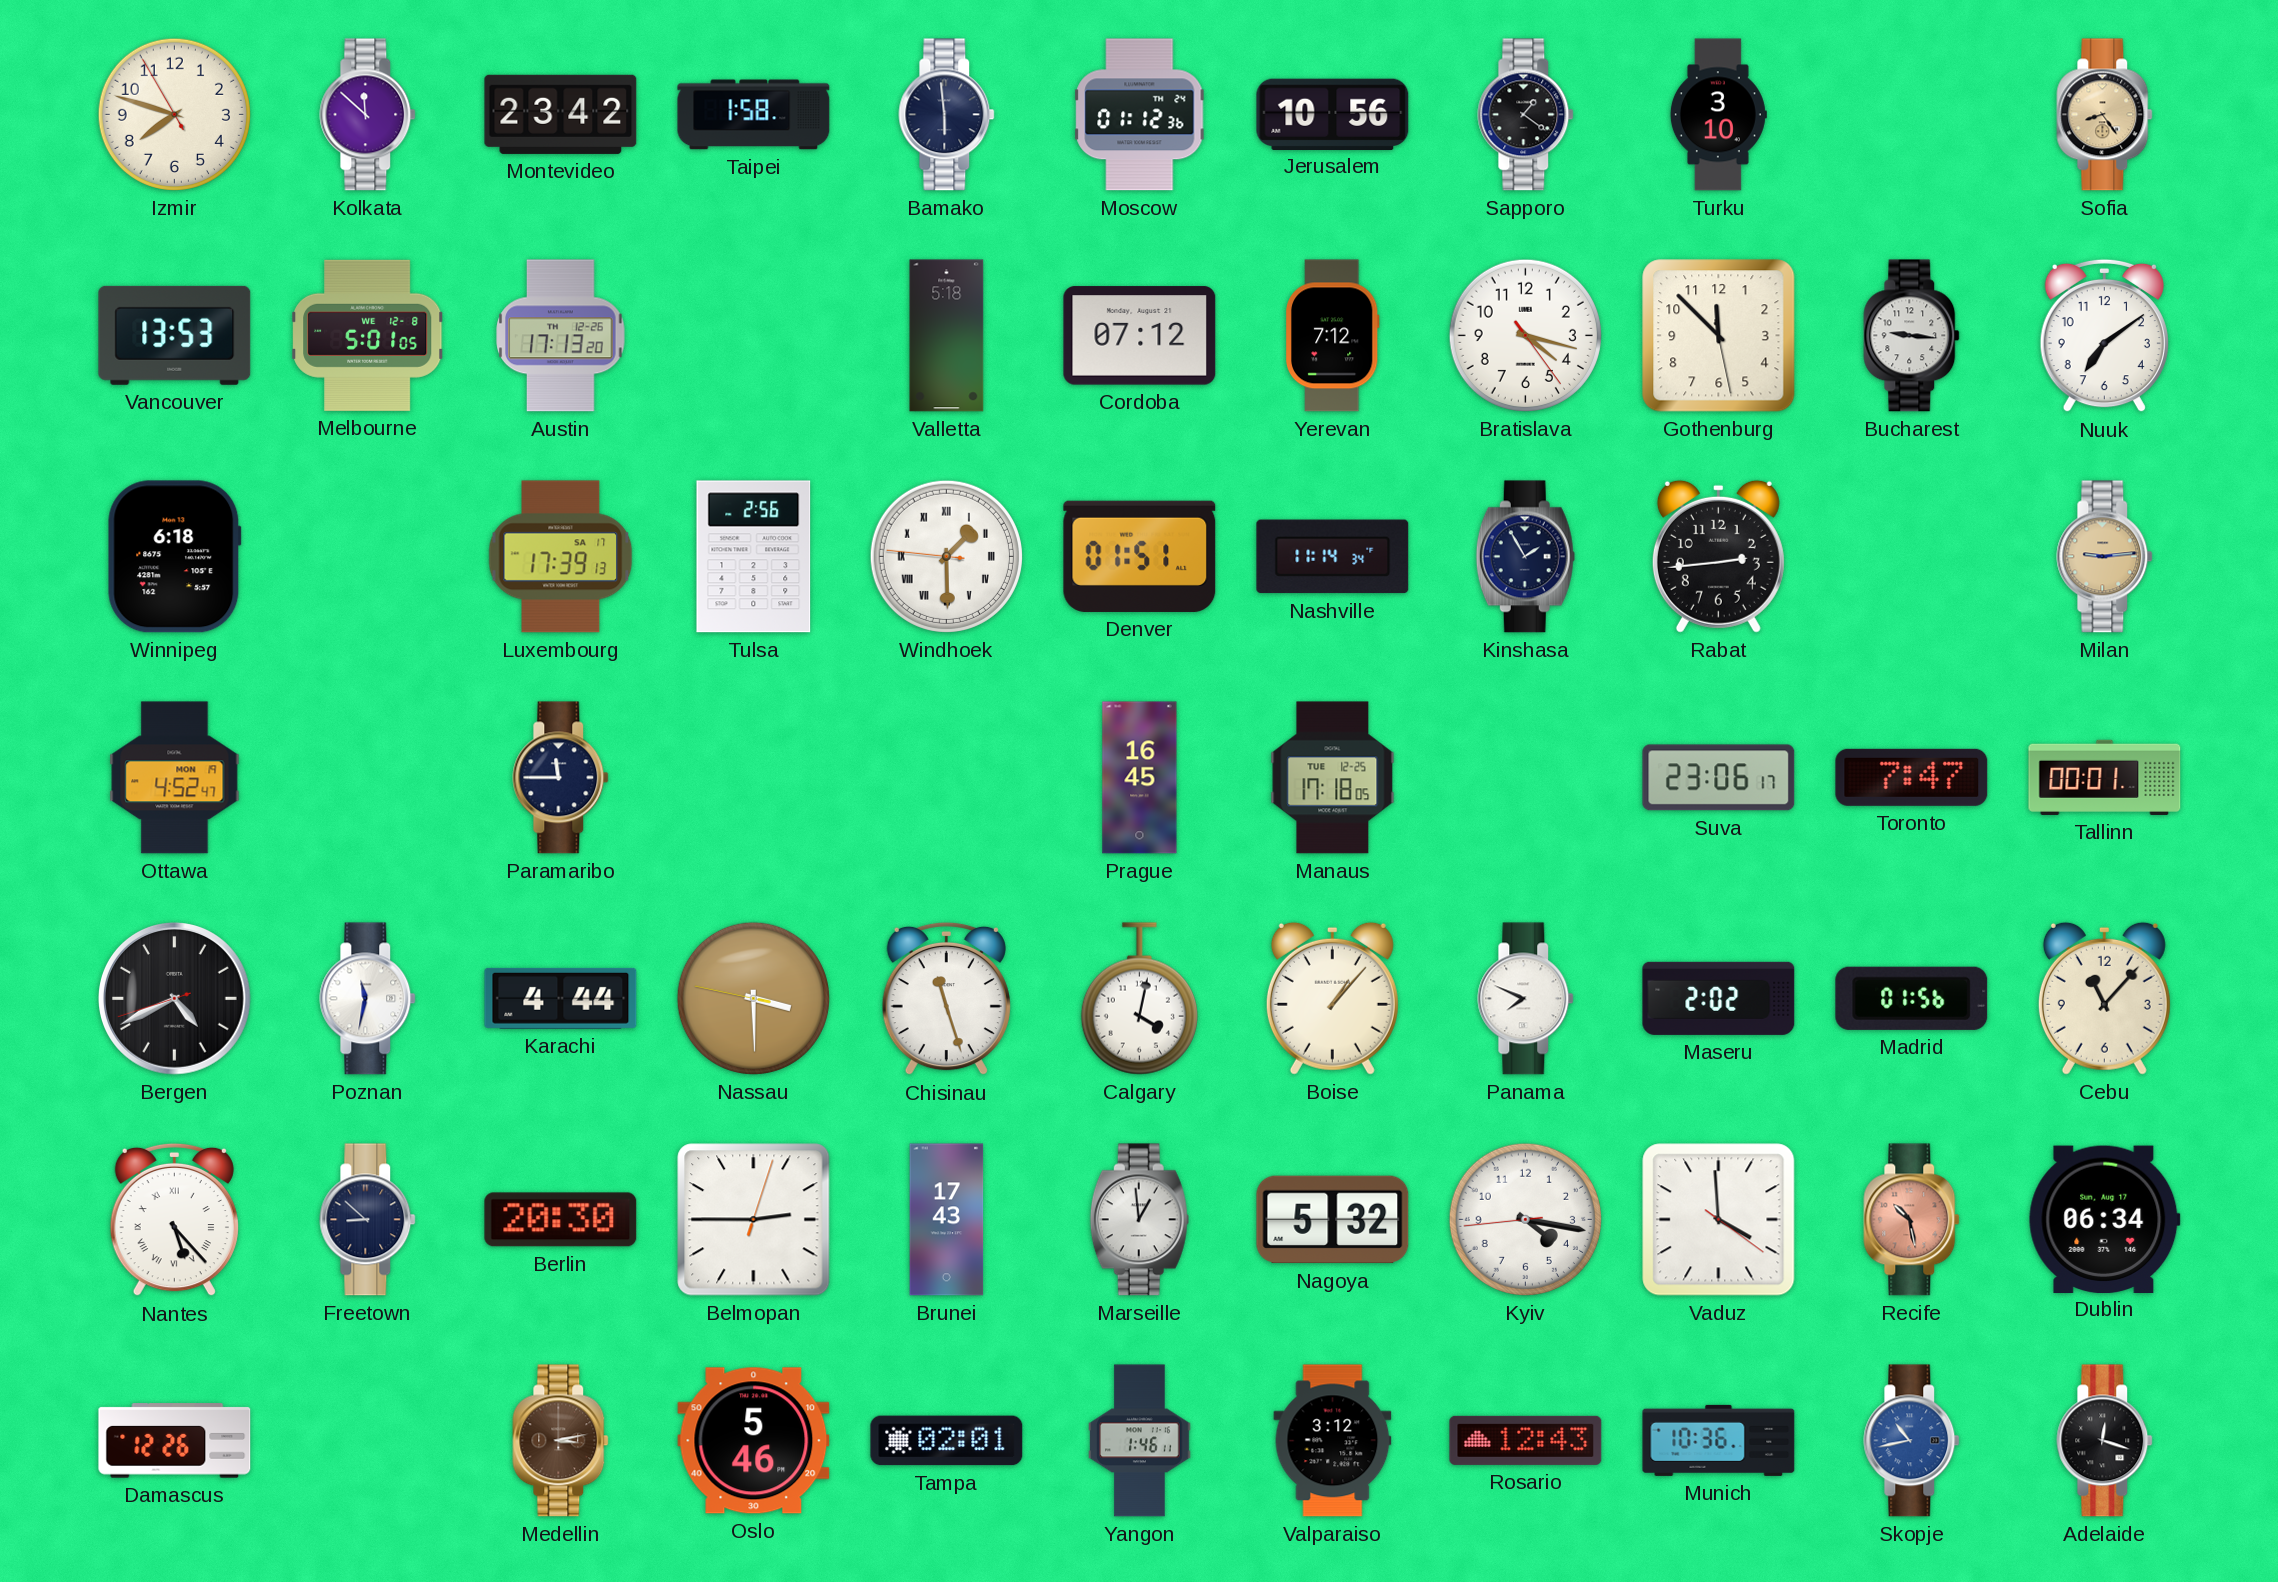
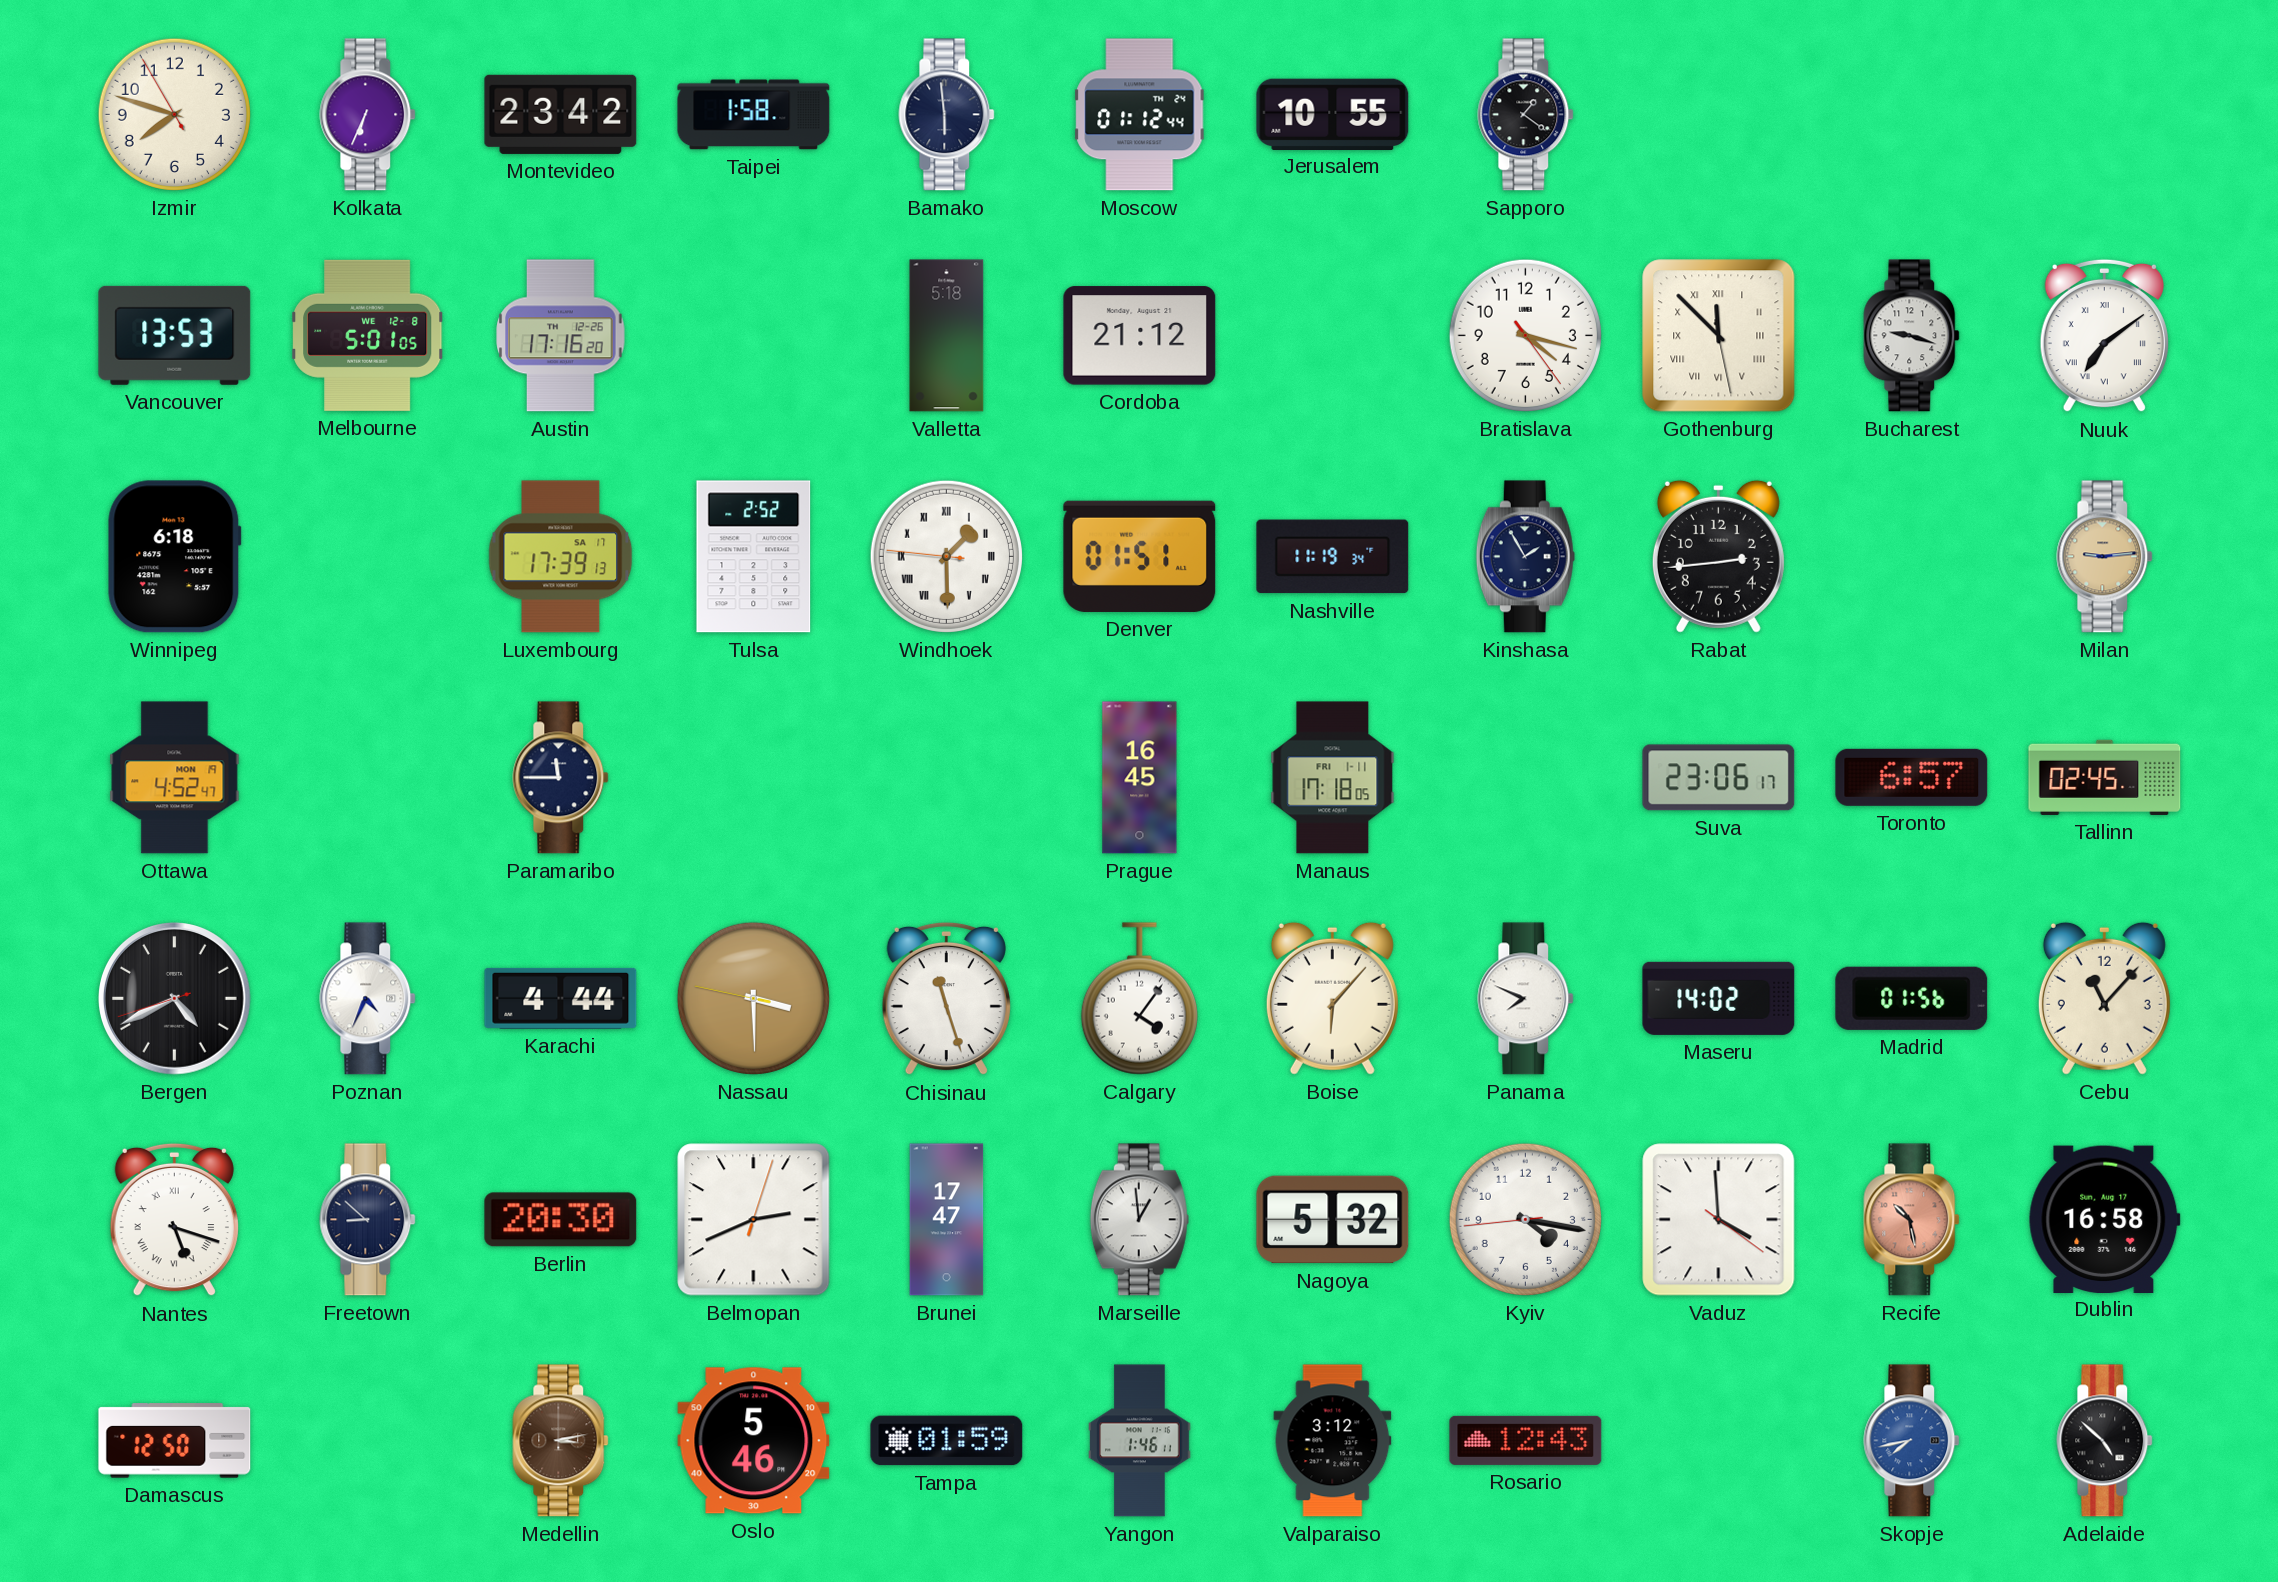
Kolkata: 11:52 -> 6:34 (368, 115)
Moscow: 01:12:36 -> 01:12:44 (1140, 115)
Jerusalem: 10:56 -> 10:55 (1333, 114)
Turku: 3:10 -> none (1718, 115)
Sofia: 8:24 -> none (2105, 115)
Austin: 17:13 -> 17:16 (561, 336)
Cordoba: 07:12 -> 21:12 (1140, 336)
Yerevan: 7:12 -> none (1332, 336)
Gothenburg numerals: Arabic -> Roman (1719, 336)
Bucharest: 9:16 -> 9:18 (1912, 336)
Nuuk numerals: Arabic -> Roman (2104, 336)
Tulsa: 2:56 -> 2:52 (754, 557)
Nashville: 11:14 -> 11:19 (1333, 557)
Manaus date: TUE 12-25 -> FRI 1-11 (1333, 778)
Toronto: 7:47 -> 6:57 (1912, 777)
Tallinn: 00:01 -> 02:45 (2105, 777)
Poznan: 11:32 -> 4:34 (368, 999)
Calgary: 4:02 -> 4:06 (1139, 999)
Boise: 1:07 -> 6:07 (1332, 998)
Maseru: 2:02 -> 14:02 (1719, 998)
Nantes: 5:23 -> 5:18 (174, 1220)
Belmopan: 2:45 -> 2:41 (754, 1220)
Brunei: 17:43 -> 17:47 (947, 1220)
Dublin: 06:34 -> 16:58 (2105, 1219)
Damascus: 12:26 -> 12:50 (175, 1441)
Tampa: 02:01 -> 01:59 (947, 1441)
Munich: 10:36 -> none (1719, 1440)
Skopje: 10:43 -> 7:43 (1912, 1441)
Adelaide: 12:18 -> 4:52 (2105, 1441)
